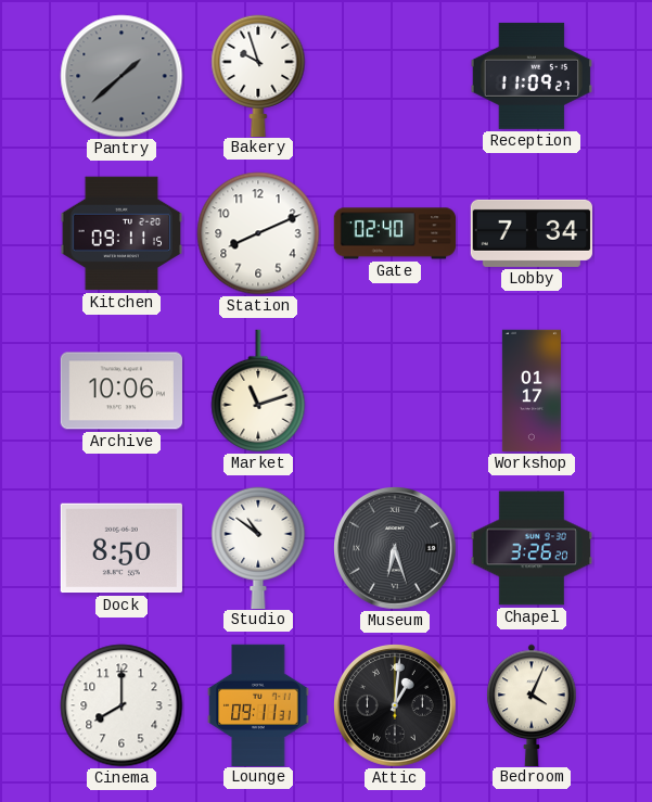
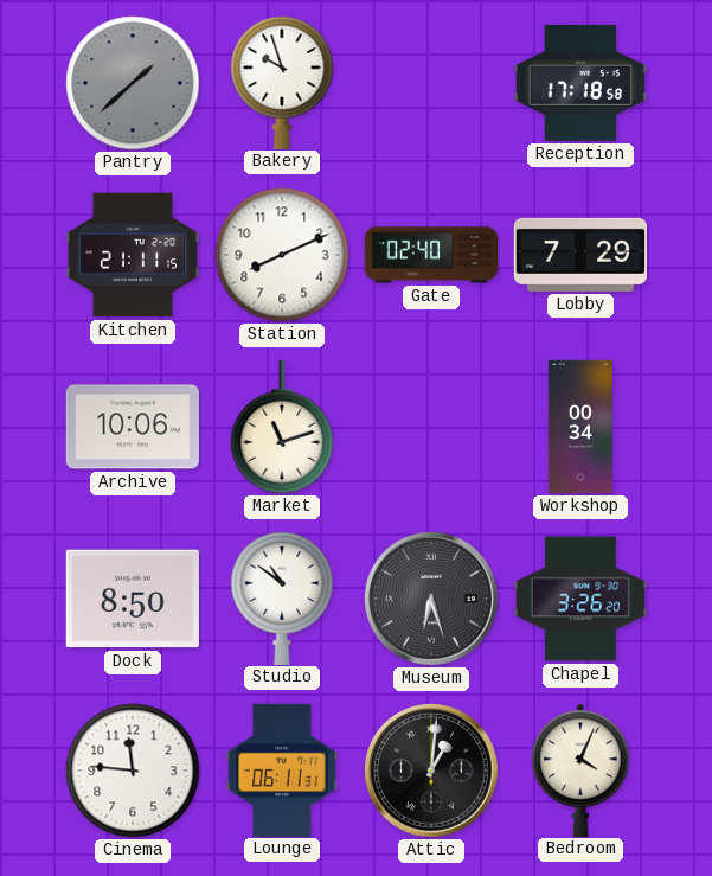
Reception: 11:09 -> 17:18 (579, 83)
Kitchen: 09:11 -> 21:11 (132, 255)
Lobby: 7:34 -> 7:29 (579, 255)
Workshop: 01:17 -> 00:34 (580, 427)
Cinema: 8:00 -> 11:46 (133, 771)
Lounge: 09:11 -> 06:11 (282, 769)
